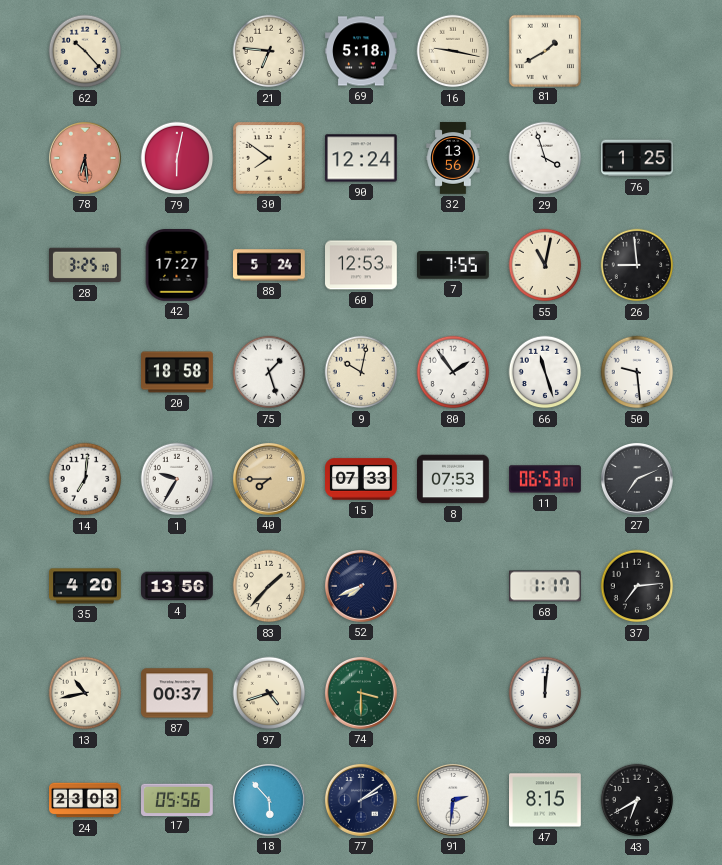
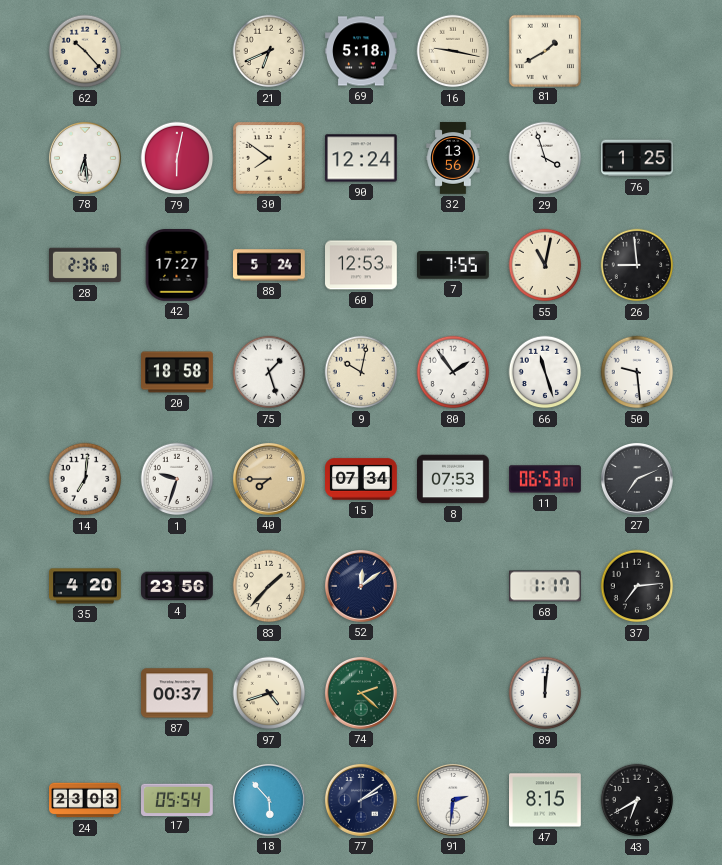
21: 6:46 -> 6:41 (269, 51)
78 dial: salmon -> white (85, 158)
28: 3:25 -> 2:36 (86, 265)
1: 9:35 -> 9:33 (177, 479)
15: 07:33 -> 07:34 (361, 479)
4: 13:56 -> 23:56 (177, 586)
52: 7:41 -> 12:09 (361, 586)
13: 10:43 -> none (85, 693)
74: 3:30 -> 2:22 (361, 693)
17: 05:56 -> 05:54 (178, 799)
